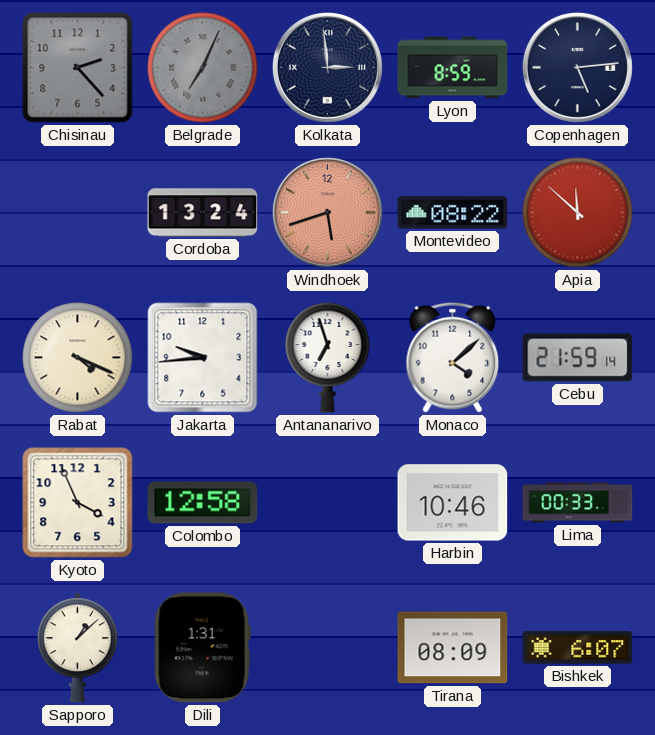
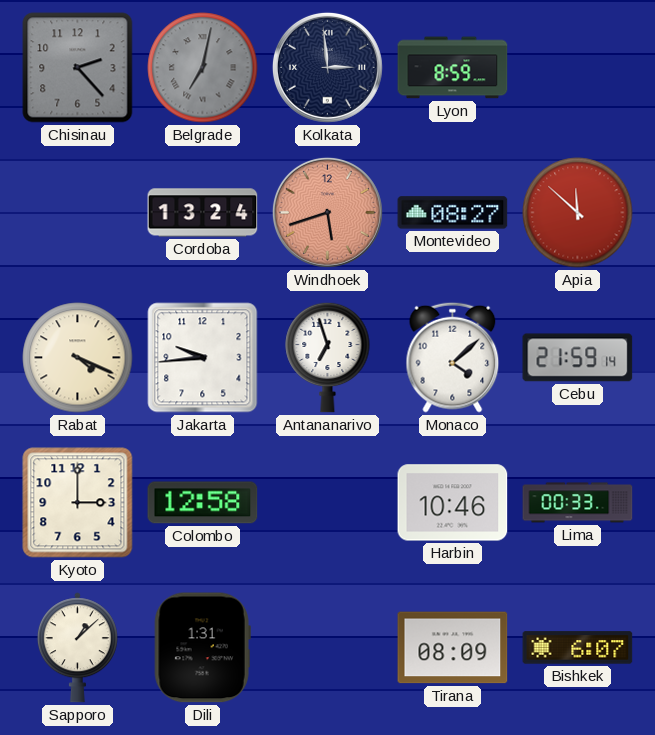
Belgrade: 7:04 -> 7:02 (203, 68)
Copenhagen: 5:14 -> none (577, 67)
Montevideo: 08:22 -> 08:27 (453, 213)
Kyoto: 3:56 -> 3:00 (78, 503)
